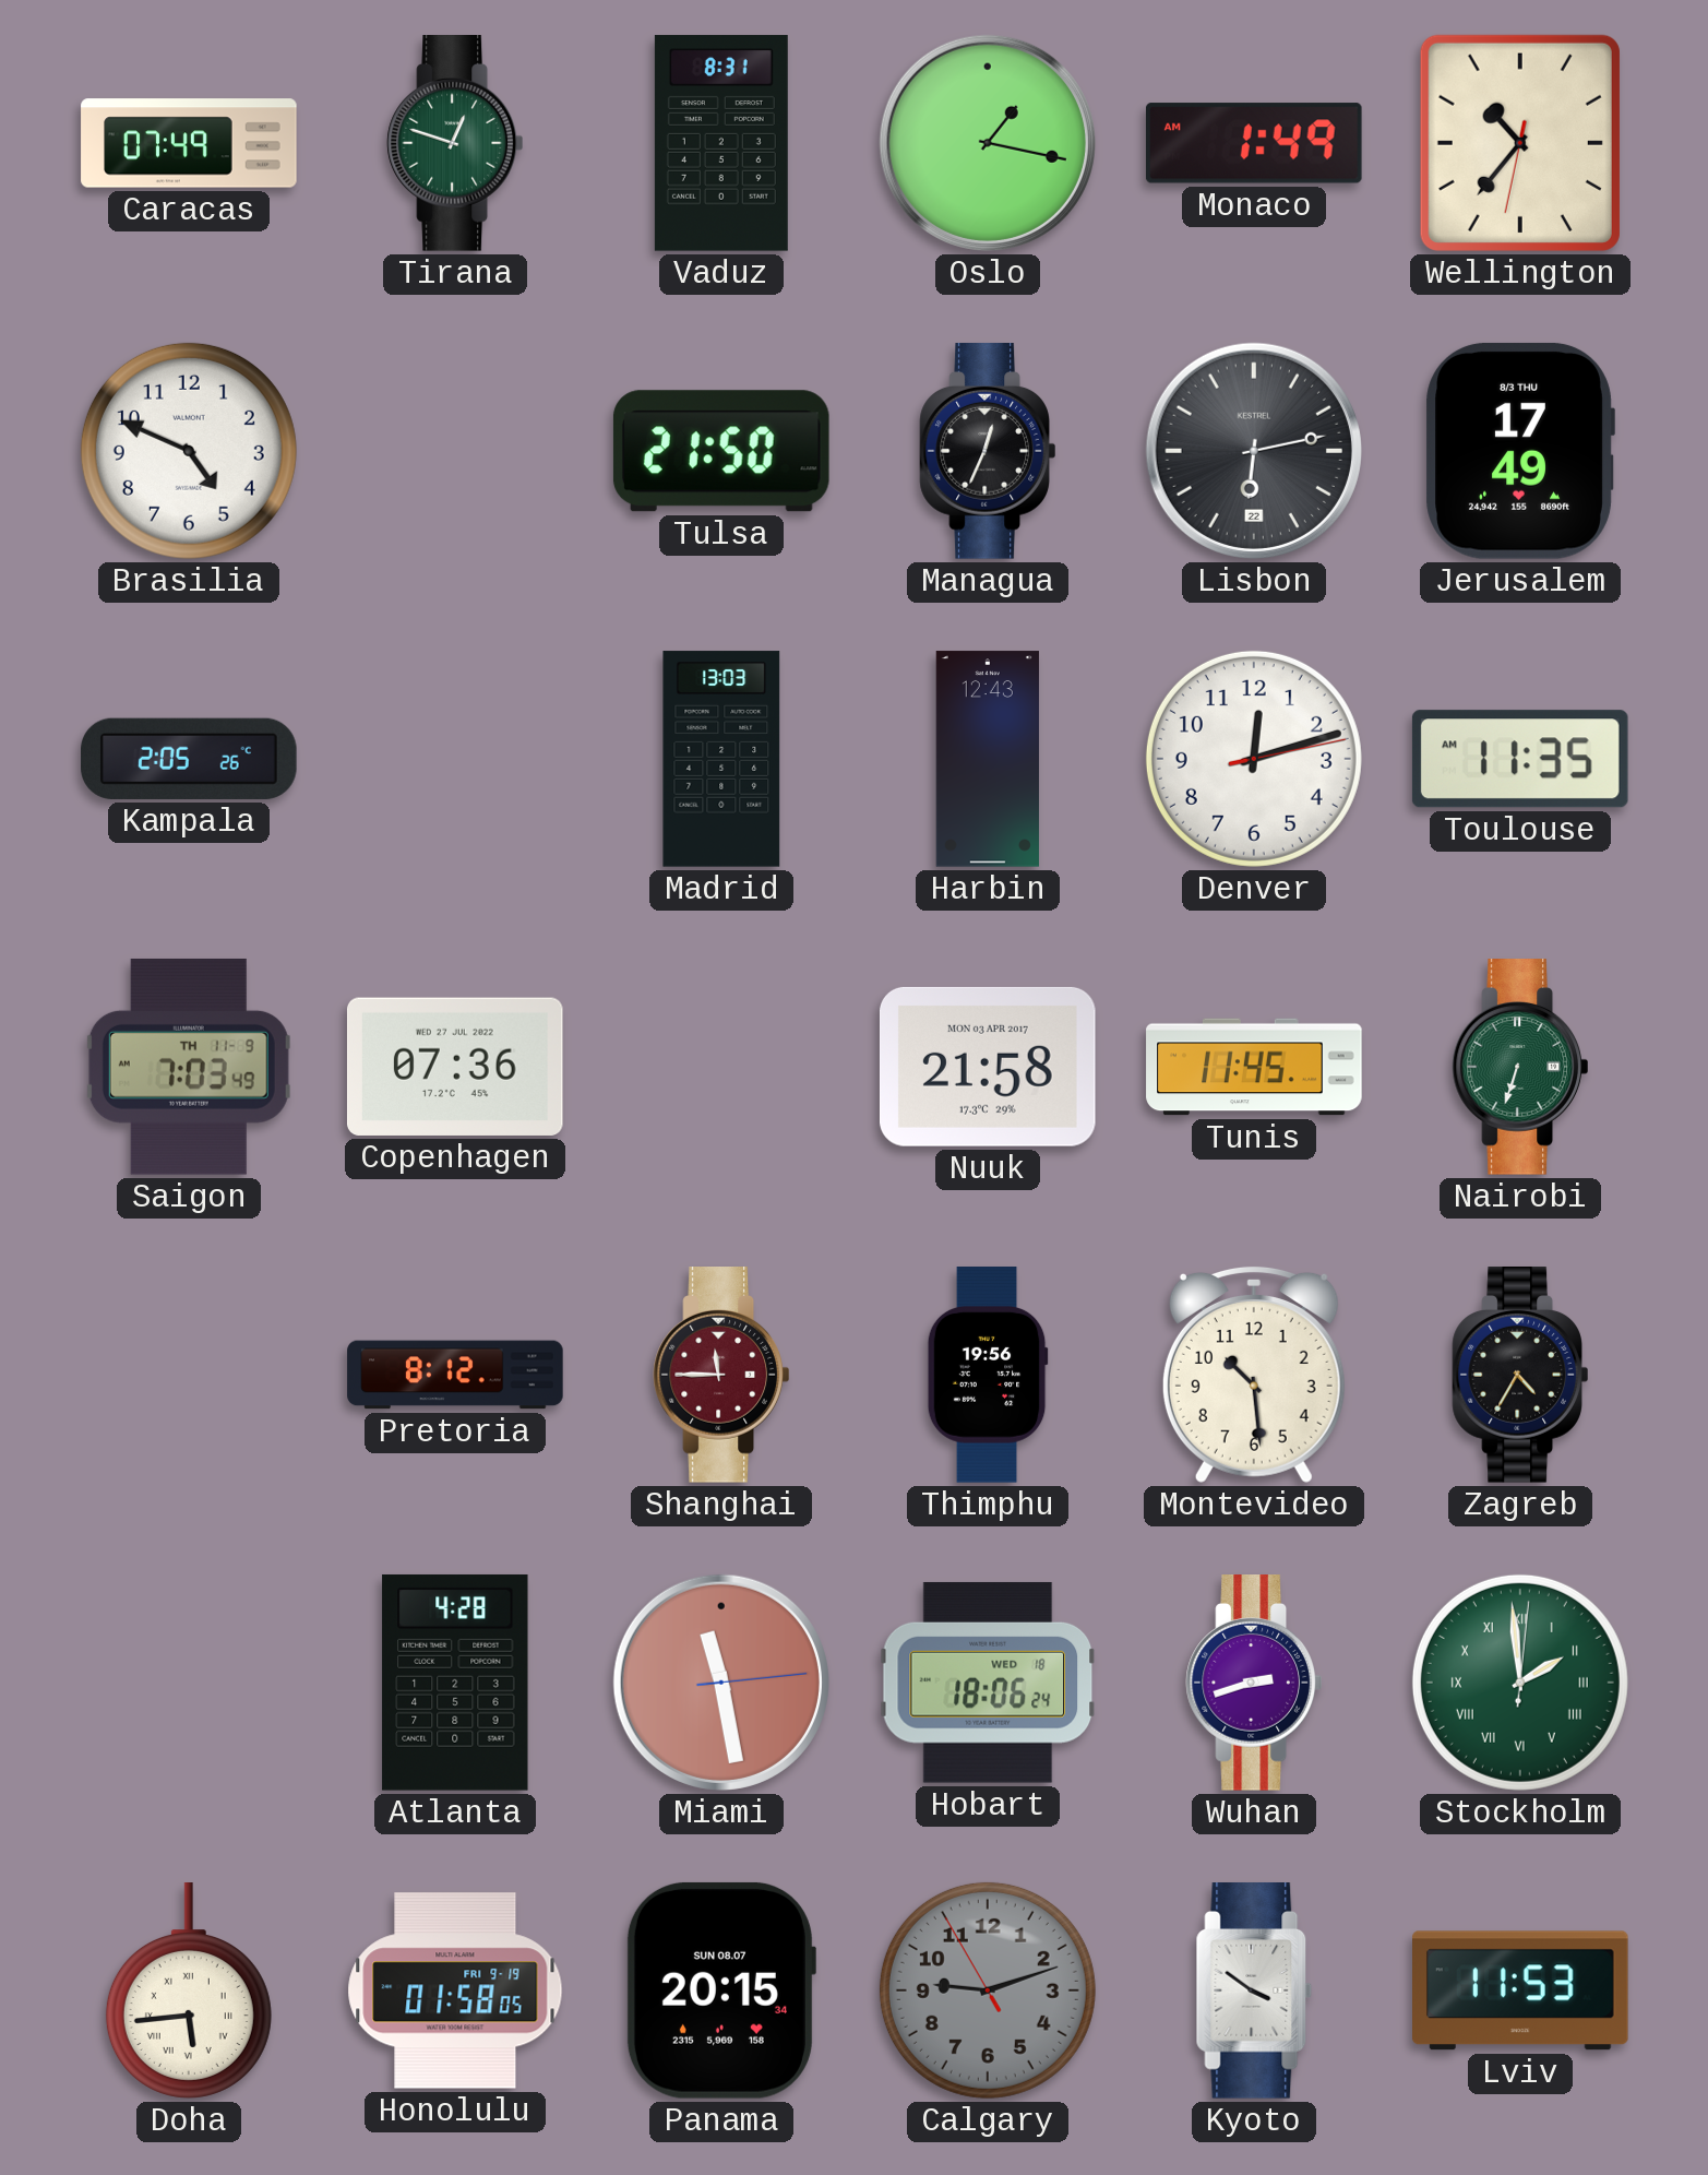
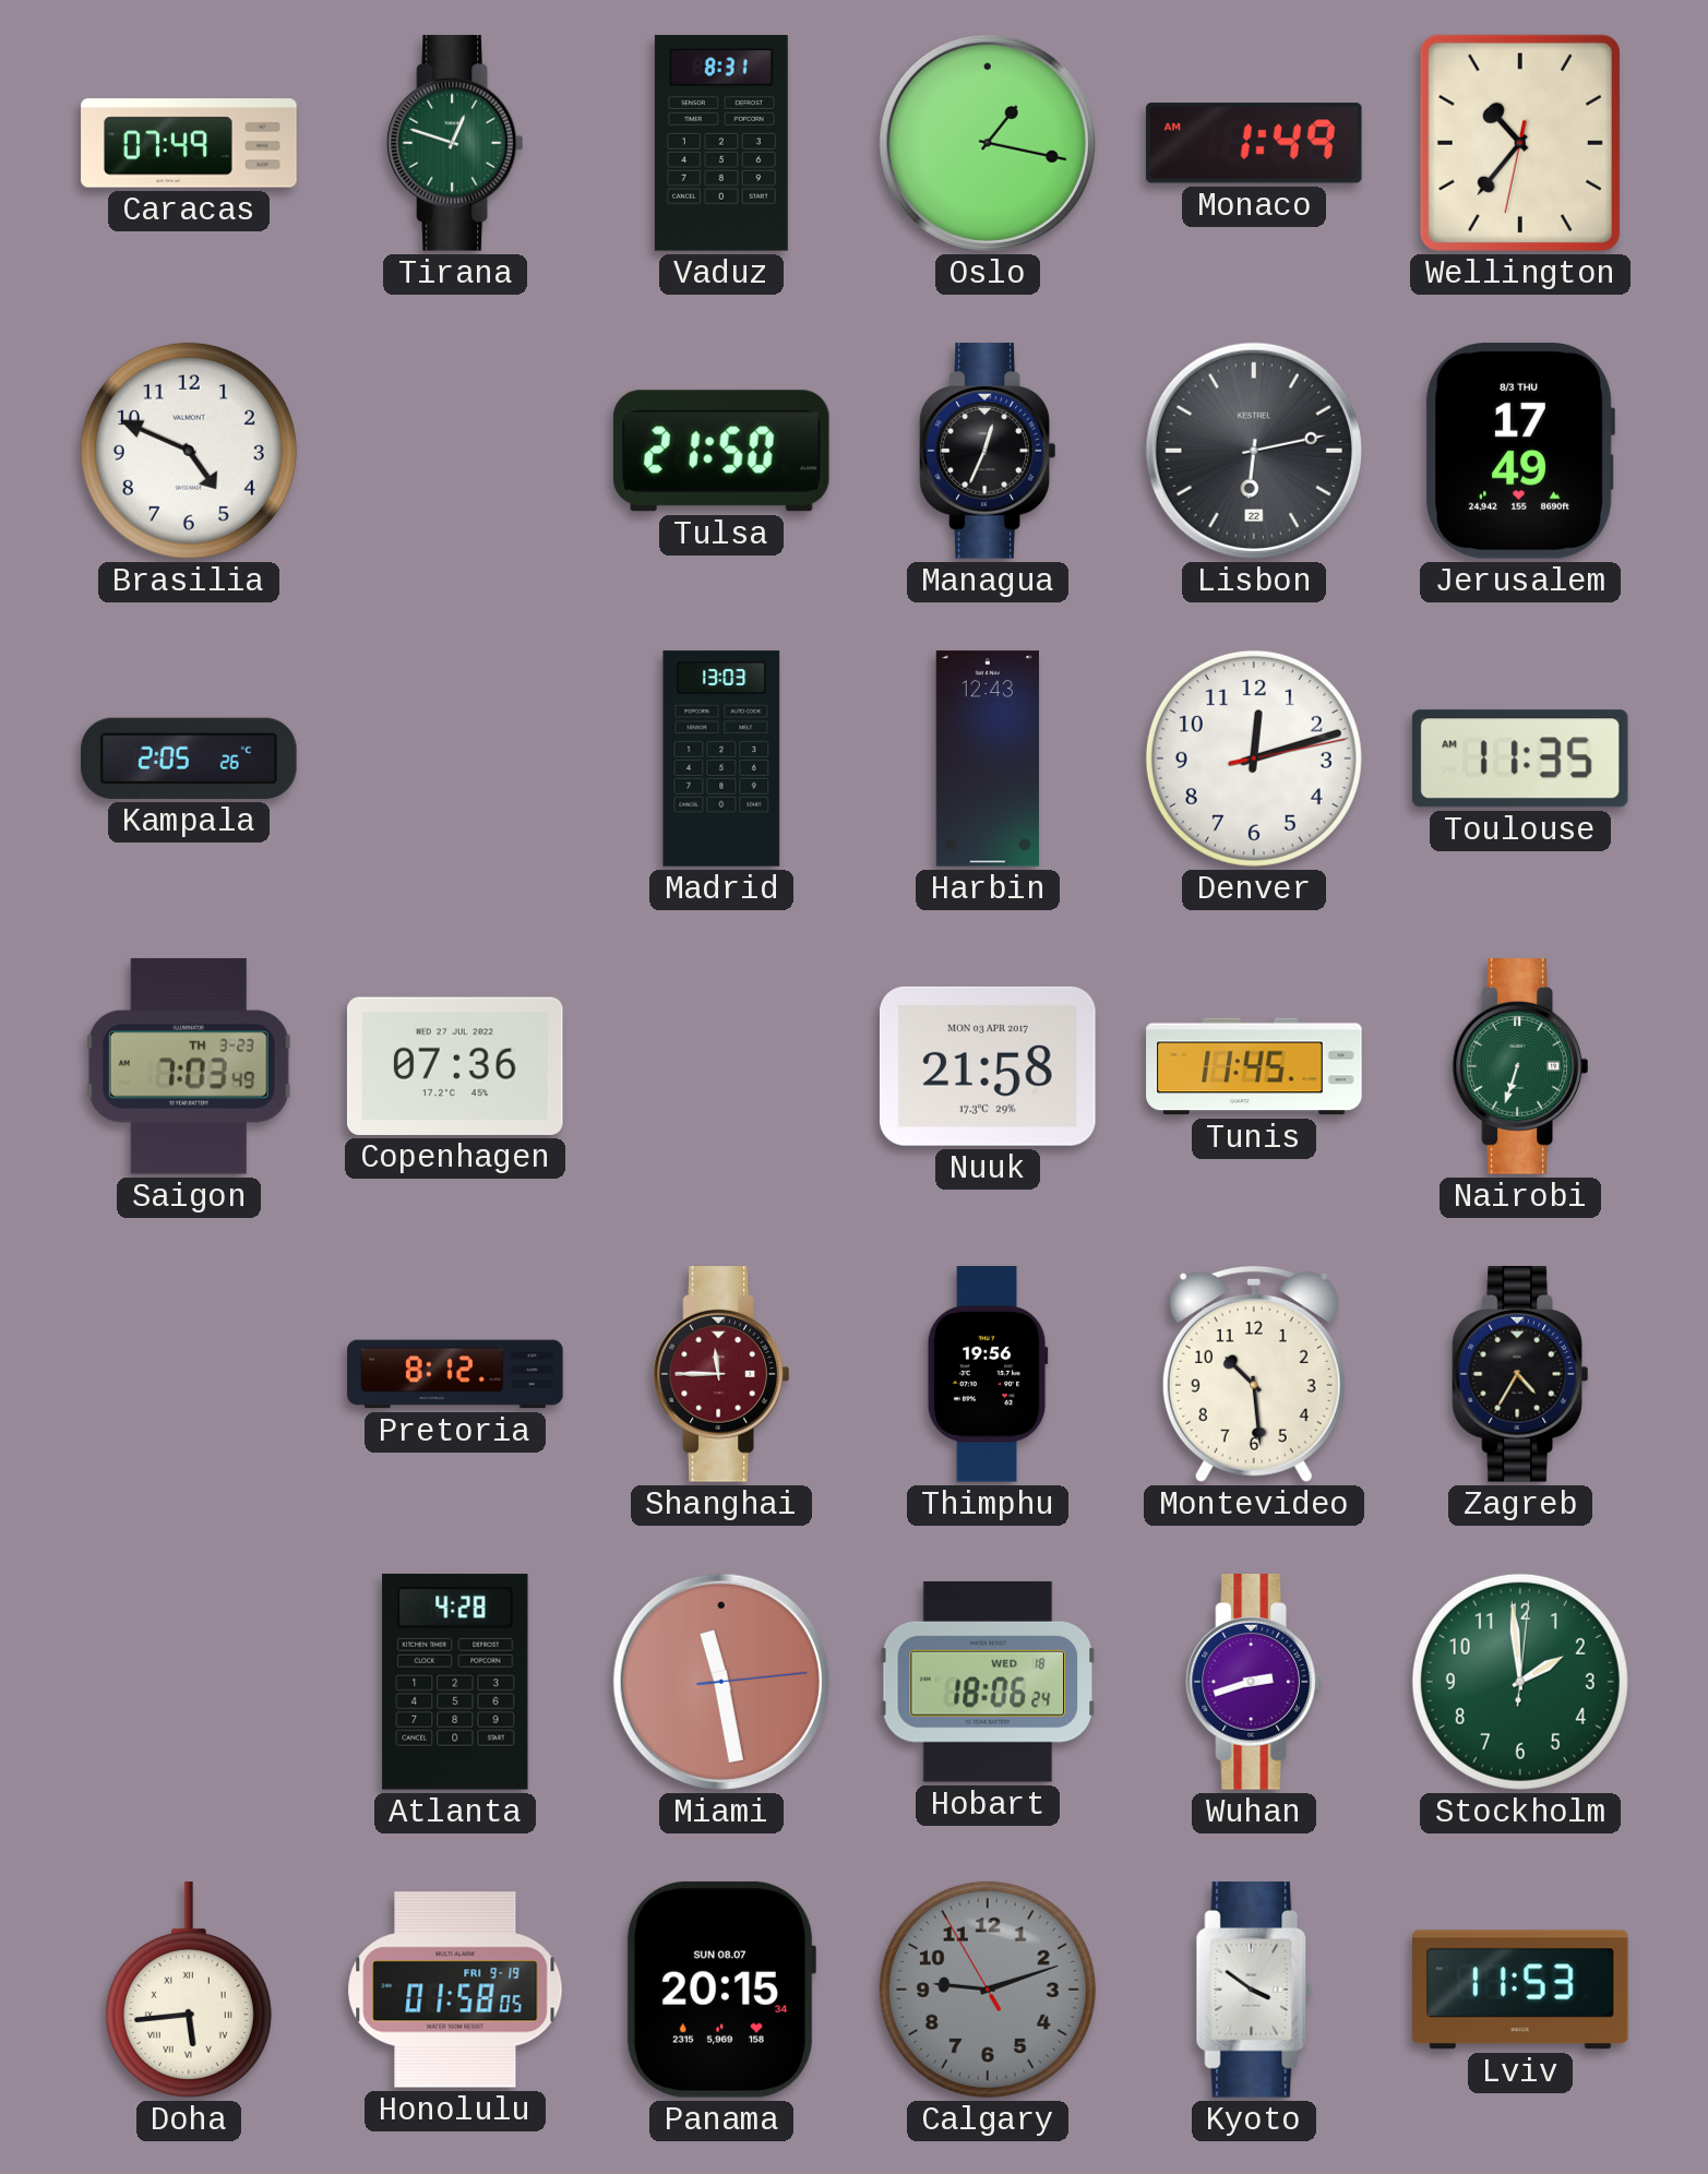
Saigon date: TH 11-9 -> TH 3-23 (189, 1066)
Stockholm numerals: Roman -> Arabic (1520, 1682)
